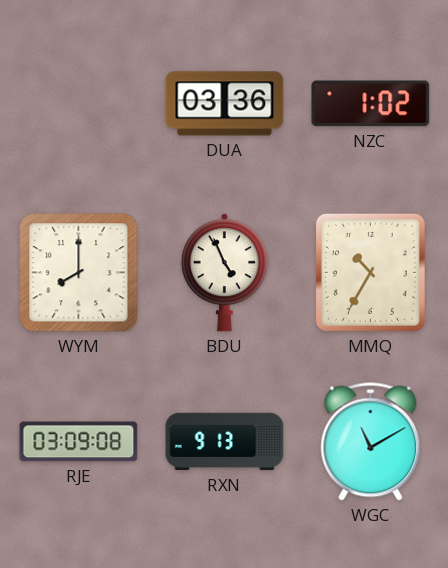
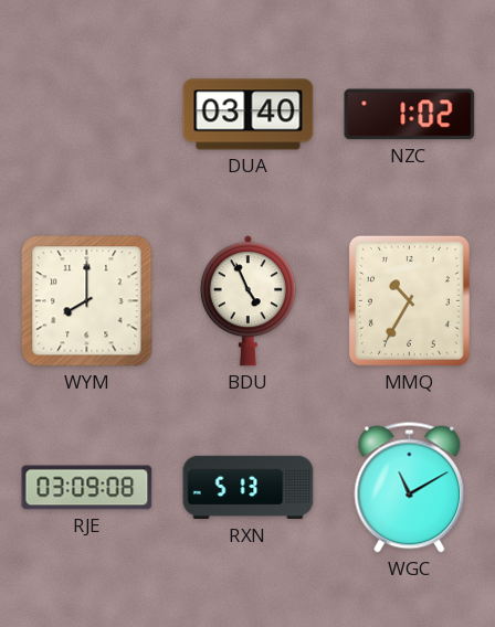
DUA: 03:36 -> 03:40 (249, 115)
RXN: 9:13 -> 5:13 (249, 488)
